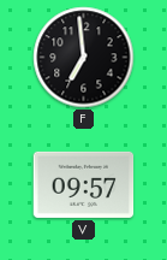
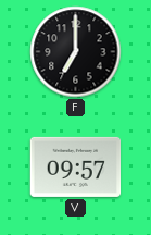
F: 6:59 -> 7:00 (76, 52)
